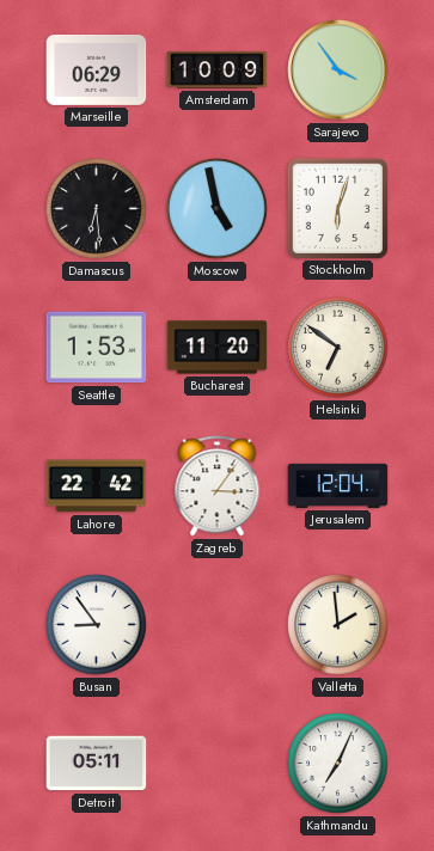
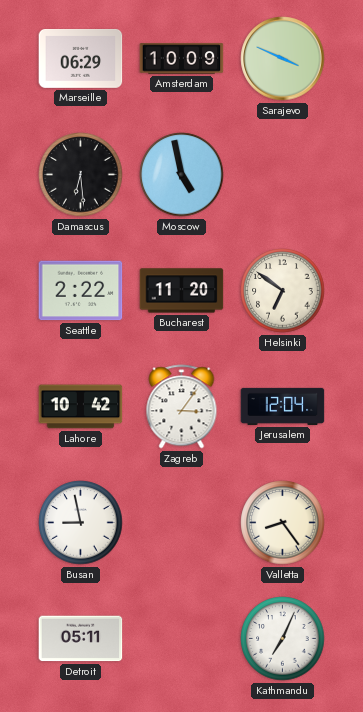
Sarajevo: 3:54 -> 3:49 (283, 59)
Stockholm: 6:03 -> none (337, 208)
Seattle: 1:53 -> 2:22 (81, 291)
Lahore: 22:42 -> 10:42 (81, 407)
Busan: 8:54 -> 8:58 (81, 523)
Valletta: 1:59 -> 8:24 (283, 523)
